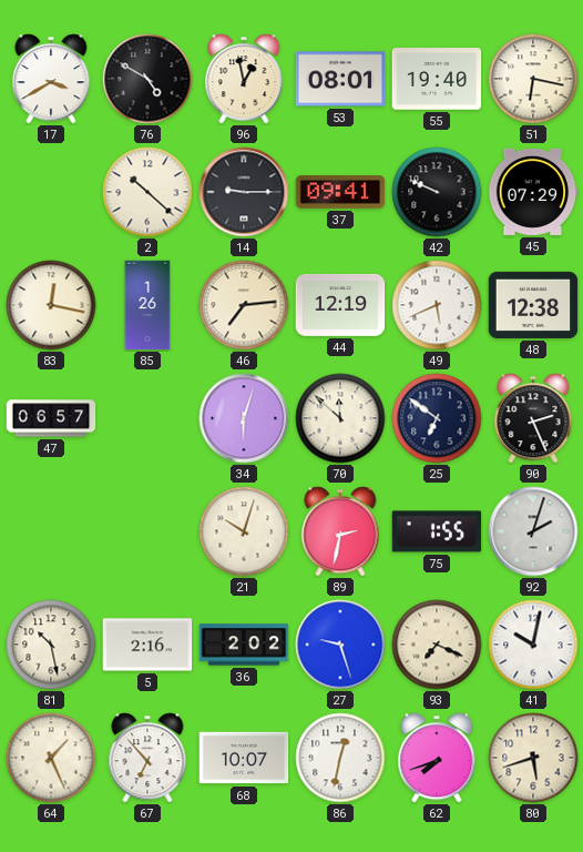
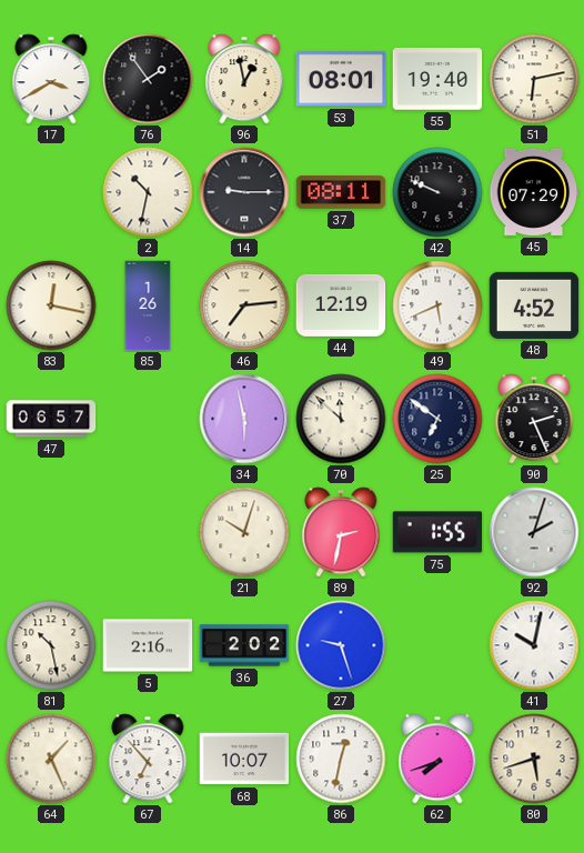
76: 4:50 -> 1:54 (148, 79)
51: 6:17 -> 6:13 (534, 79)
2: 10:22 -> 10:32 (148, 192)
37: 09:41 -> 08:11 (341, 192)
48: 12:38 -> 4:52 (534, 305)
34: 6:03 -> 5:58 (244, 419)
93: 7:19 -> none (437, 645)
